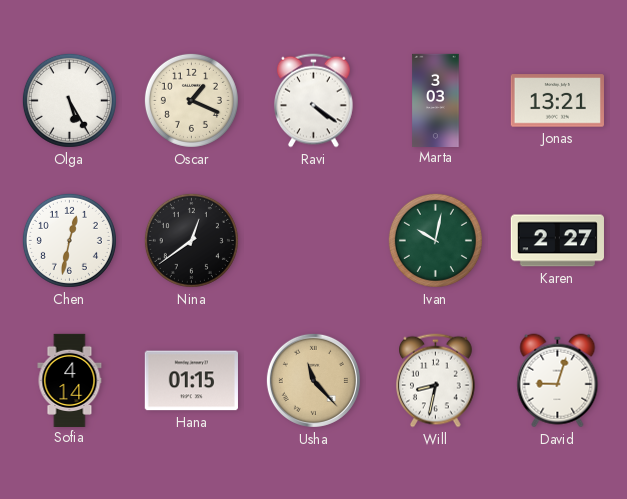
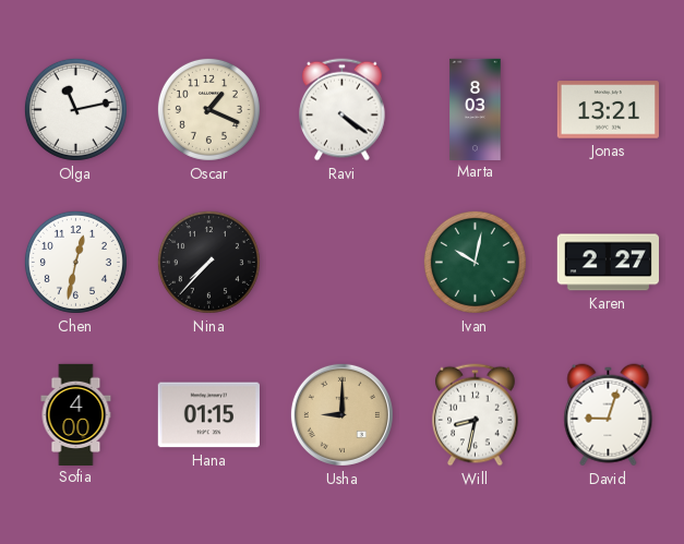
Olga: 5:25 -> 11:13 (75, 109)
Marta: 3:03 -> 8:03 (476, 109)
Nina: 12:39 -> 7:37 (208, 262)
Sofia: 4:14 -> 4:00 (76, 414)
Usha: 11:23 -> 9:00 (341, 414)
